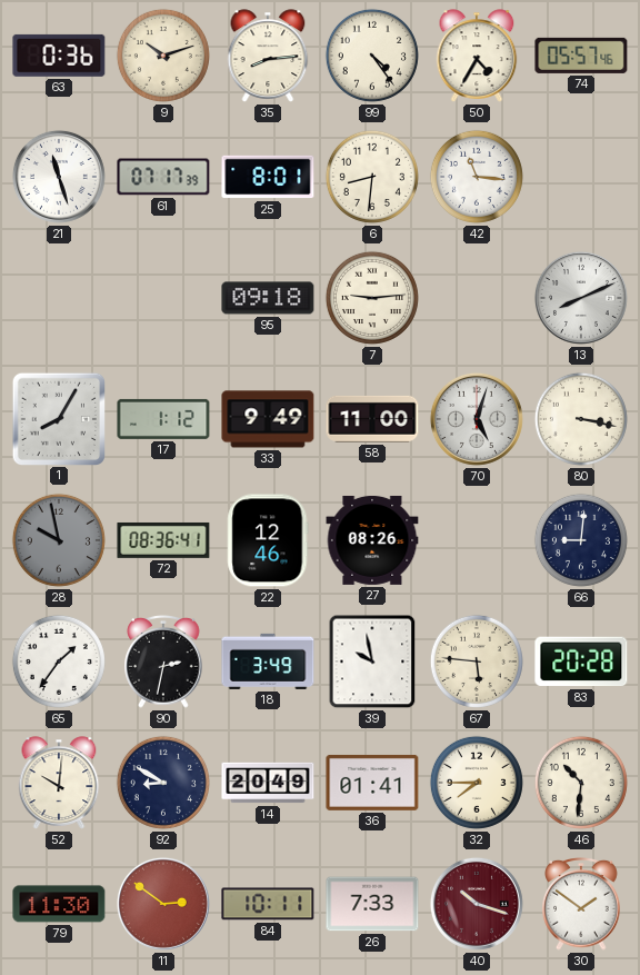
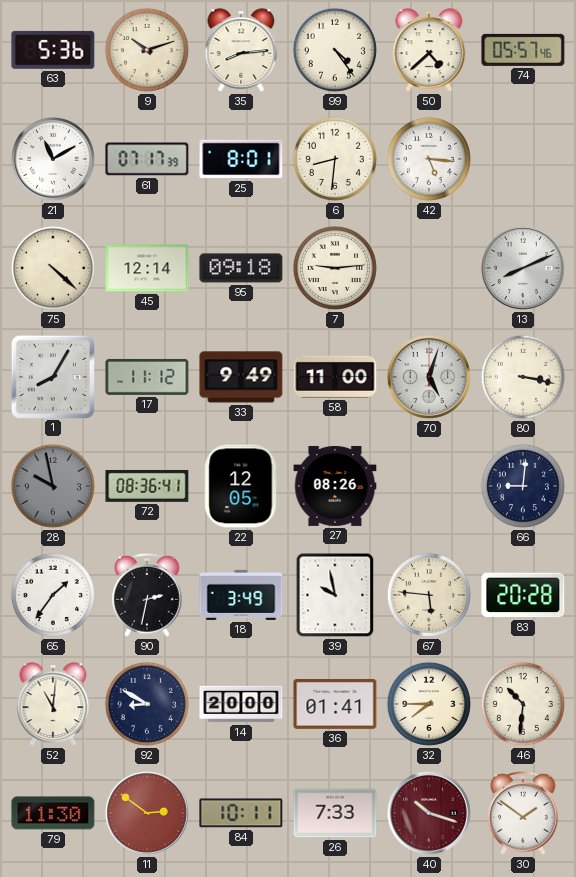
63: 0:36 -> 5:36 (53, 50)
50: 4:35 -> 4:38 (429, 50)
21: 11:27 -> 11:10 (53, 159)
42: 11:16 -> 5:16 (429, 159)
75: none -> 4:22 (53, 268)
45: none -> 12:14 (147, 268)
17: 1:12 -> 11:12 (147, 377)
22: 12:46 -> 12:05 (241, 486)
52: 10:01 -> 11:01 (53, 704)
14: 20:49 -> 20:00 (241, 704)
